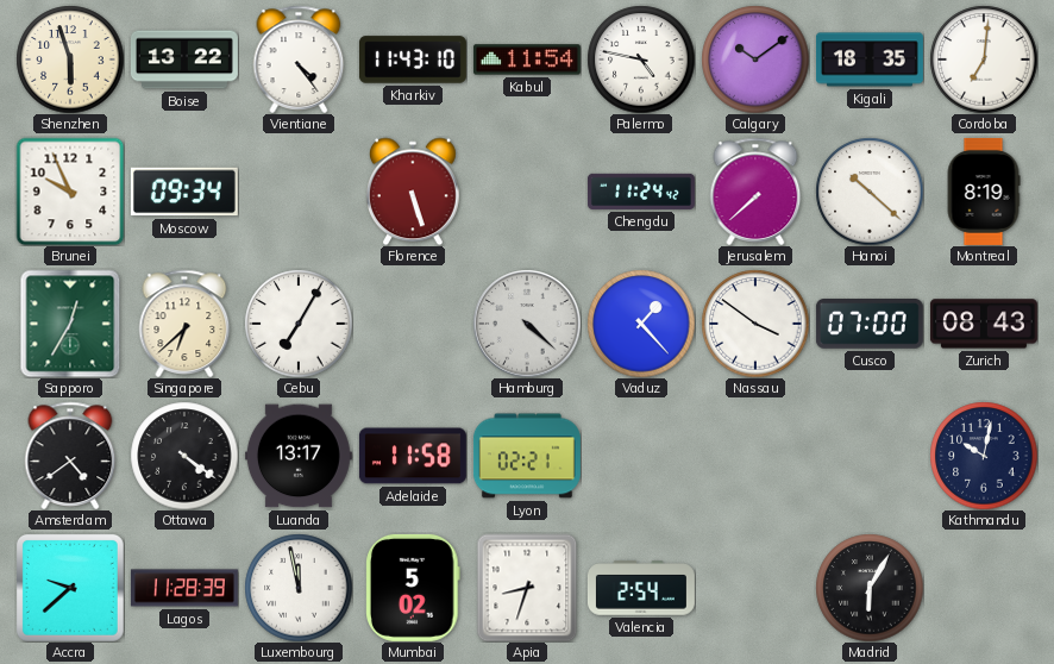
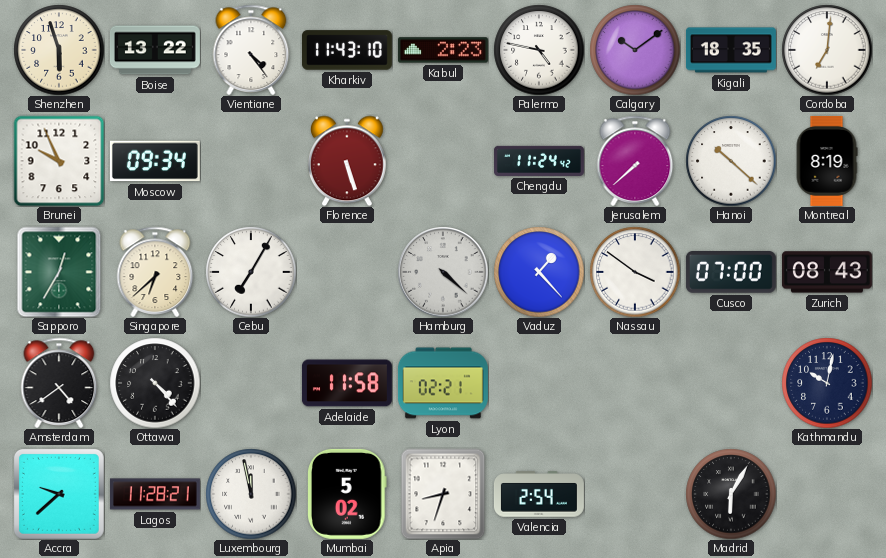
Kabul: 11:54 -> 2:23 (443, 50)
Ottawa: 4:21 -> 4:23 (155, 383)
Luanda: 13:17 -> none (299, 456)
Lagos: 11:28:39 -> 11:28:21 (155, 494)
